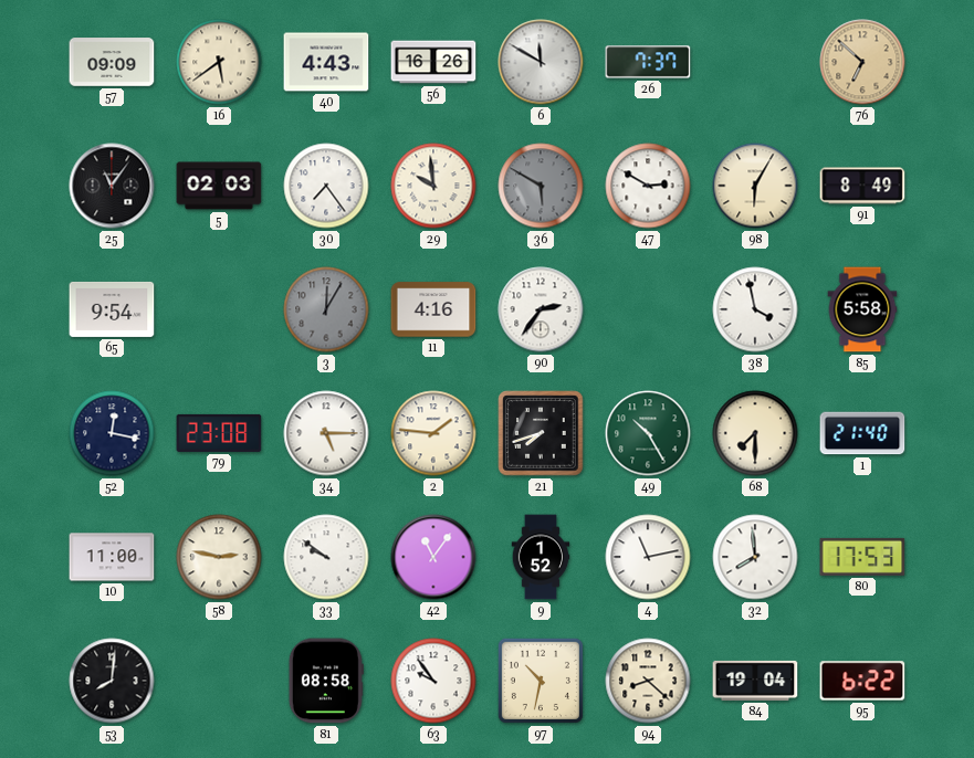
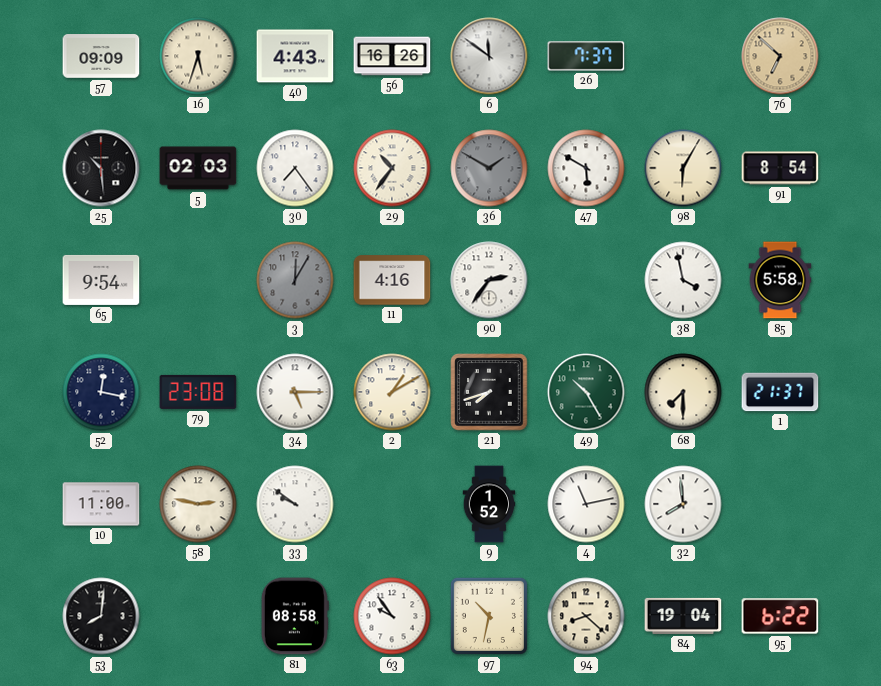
16: 5:39 -> 5:33 (198, 56)
6: 11:50 -> 11:51 (489, 56)
25: 11:06 -> 10:29 (101, 168)
29: 9:59 -> 10:36 (392, 168)
36: 5:50 -> 1:50 (489, 168)
47: 2:50 -> 5:50 (586, 168)
91: 8:49 -> 8:54 (780, 168)
2: 1:46 -> 1:10 (392, 392)
1: 21:40 -> 21:37 (780, 392)
42: 11:06 -> none (433, 557)
80: 17:53 -> none (862, 557)
